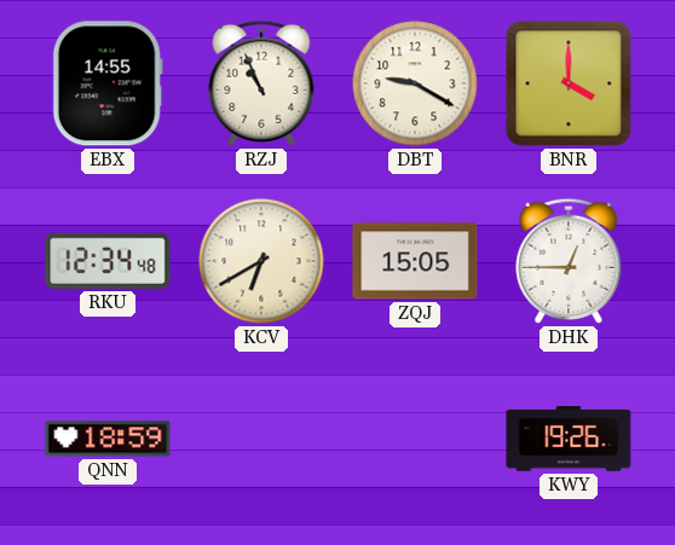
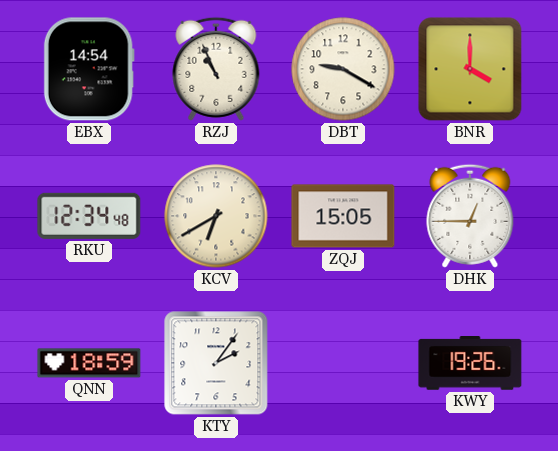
EBX: 14:55 -> 14:54 (89, 69)
KTY: none -> 2:06 (216, 363)
